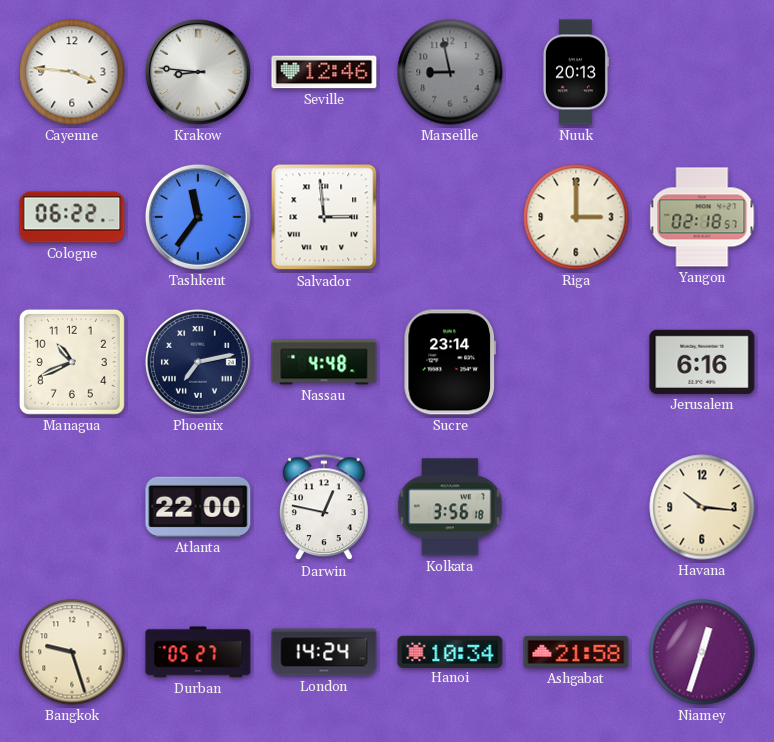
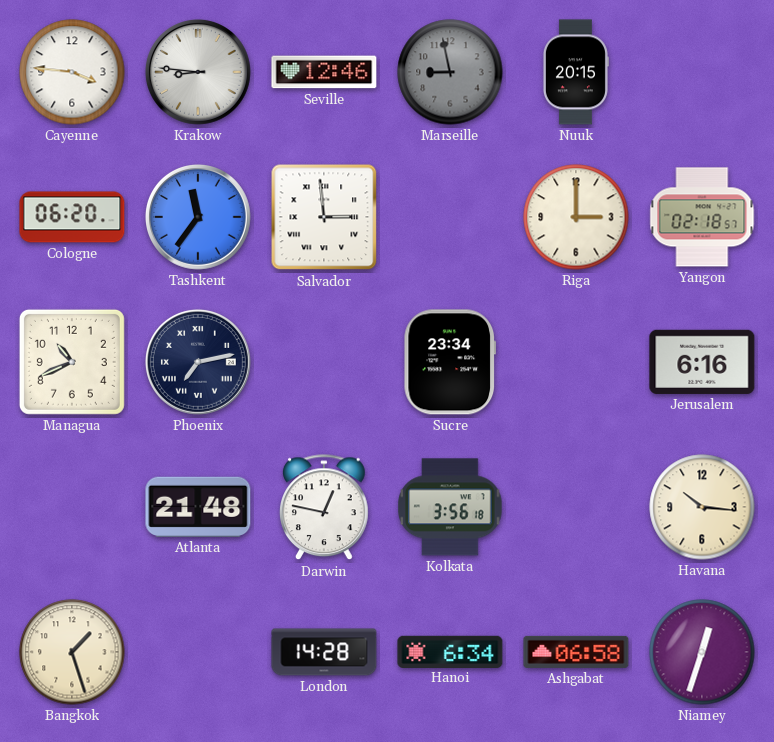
Nuuk: 20:13 -> 20:15 (575, 72)
Cologne: 06:22 -> 06:20 (72, 217)
Nassau: 4:48 -> none (324, 362)
Sucre: 23:14 -> 23:34 (449, 362)
Atlanta: 22:00 -> 21:48 (198, 507)
Bangkok: 9:27 -> 1:27 (72, 652)
Durban: 05:27 -> none (198, 652)
London: 14:24 -> 14:28 (324, 652)
Hanoi: 10:34 -> 6:34 (450, 651)
Ashgabat: 21:58 -> 06:58 (576, 652)
